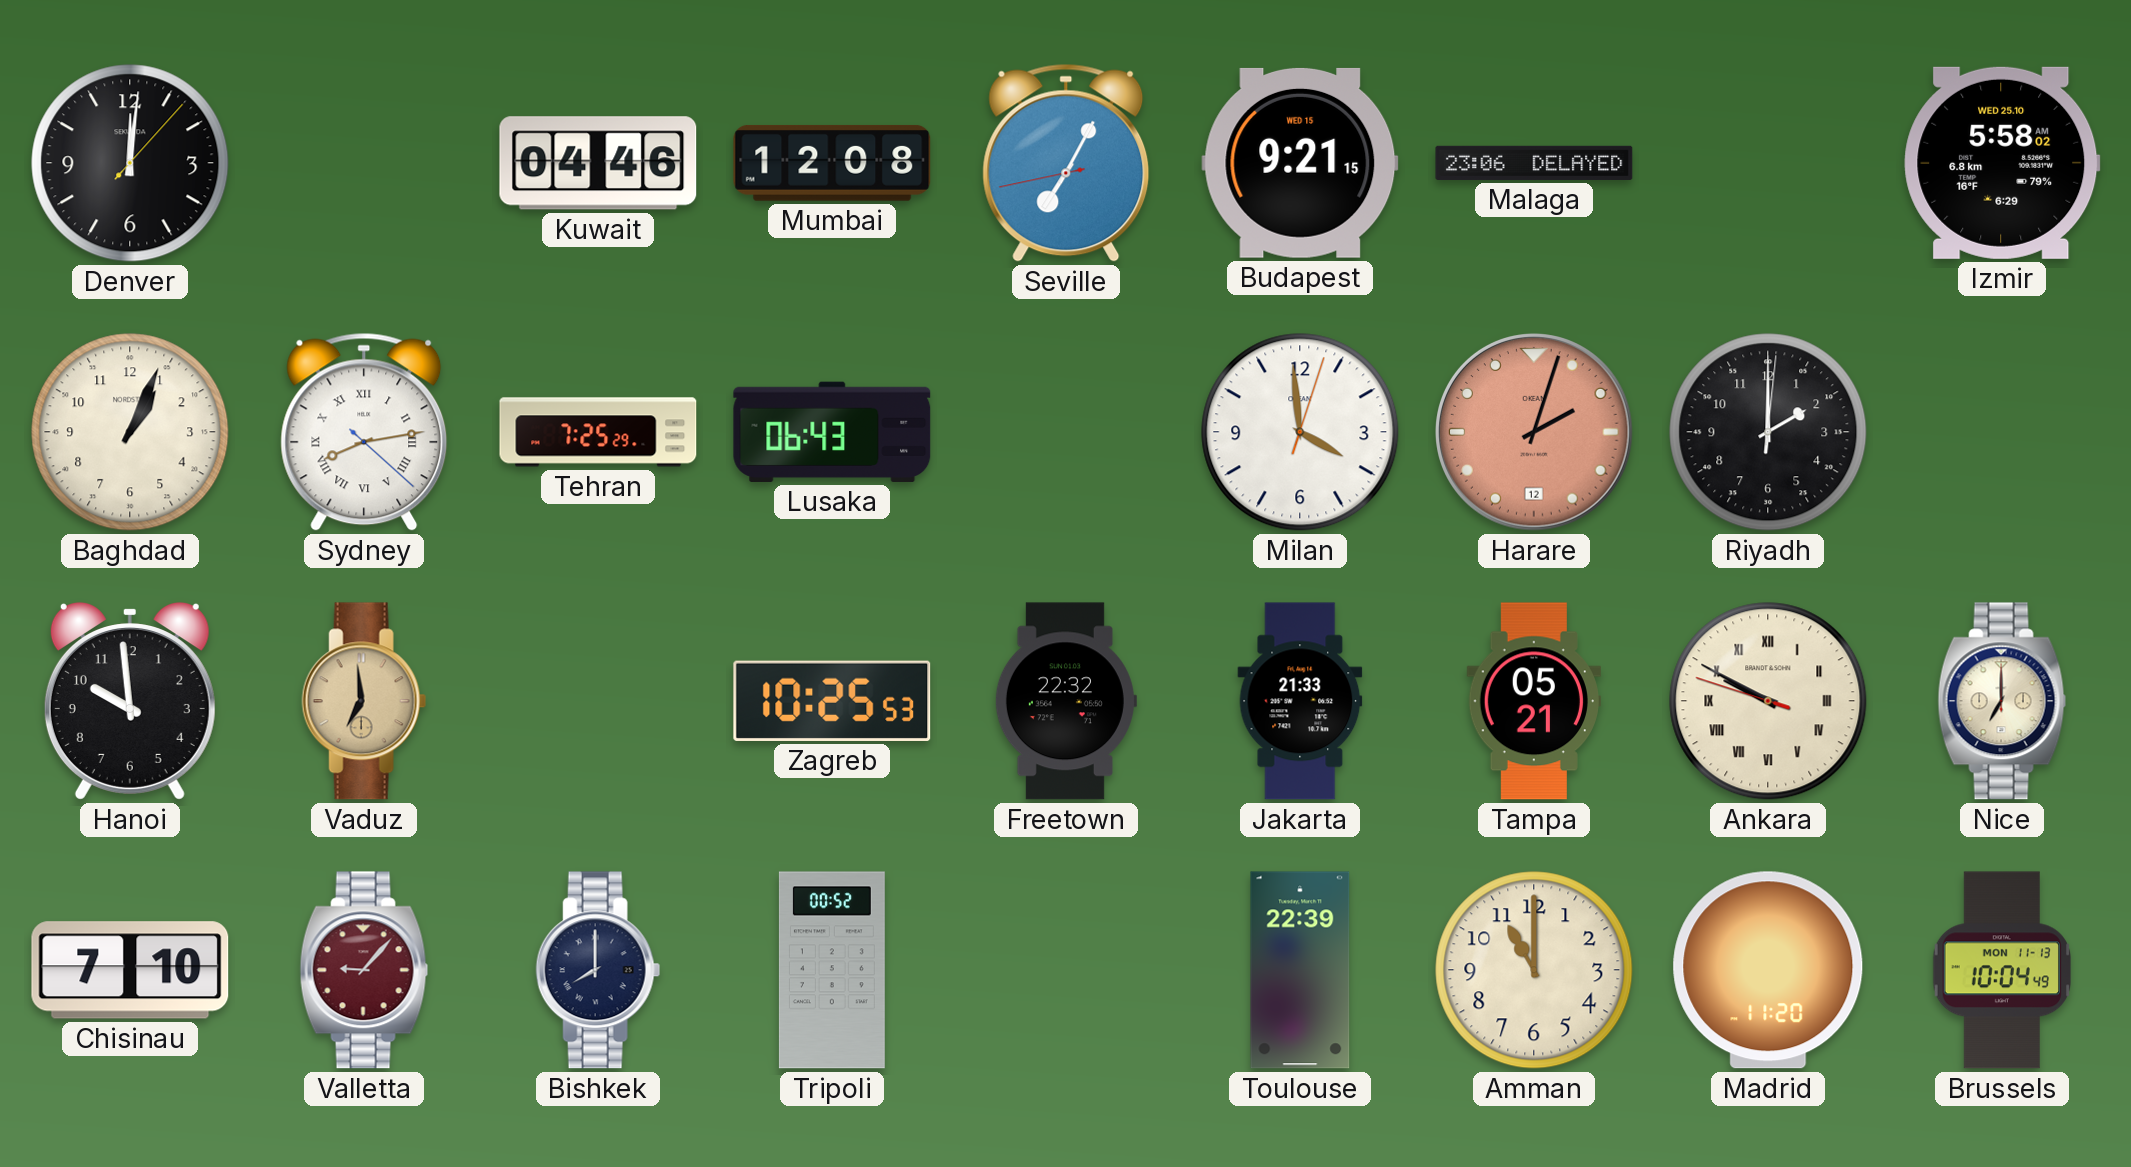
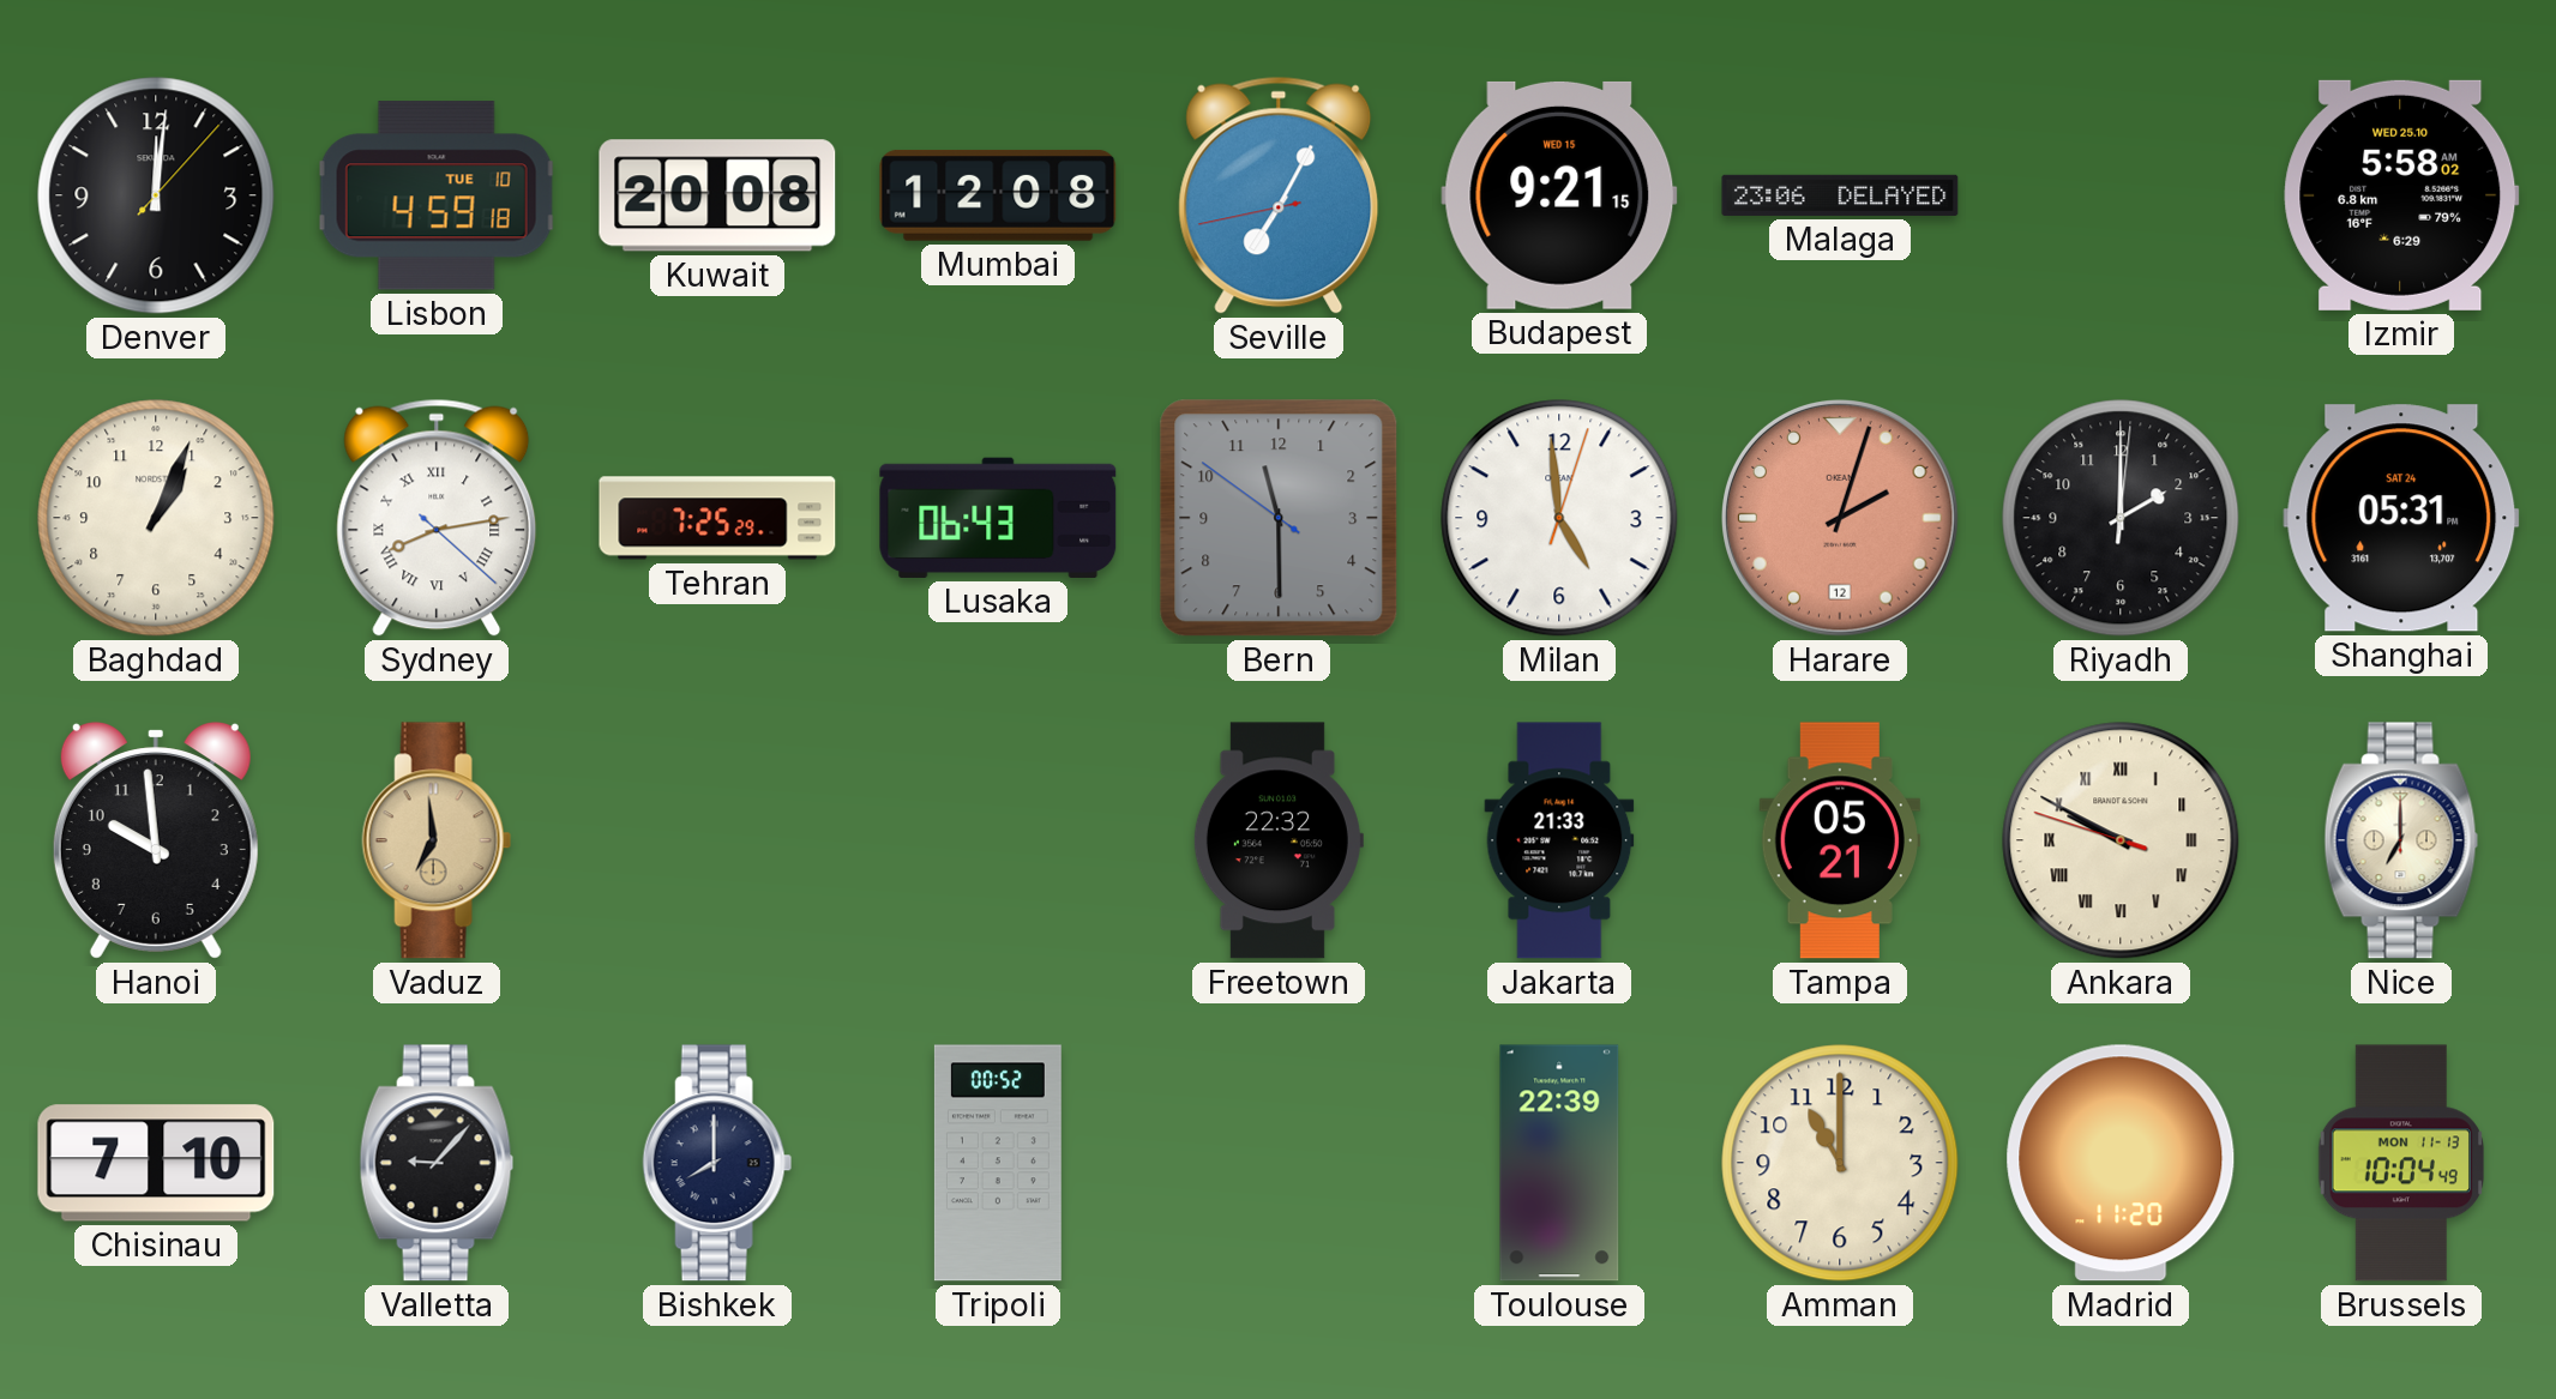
Lisbon: none -> 4:59 (437, 195)
Kuwait: 04:46 -> 20:08 (717, 195)
Bern: none -> 11:29 (1279, 518)
Milan: 3:59 -> 4:59 (1559, 518)
Shanghai: none -> 05:31 (2401, 518)
Zagreb: 10:25 -> none (832, 701)
Valletta dial: burgundy -> black (437, 1163)
